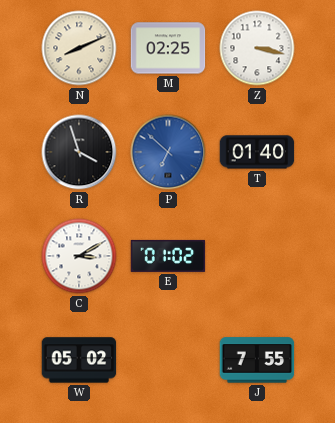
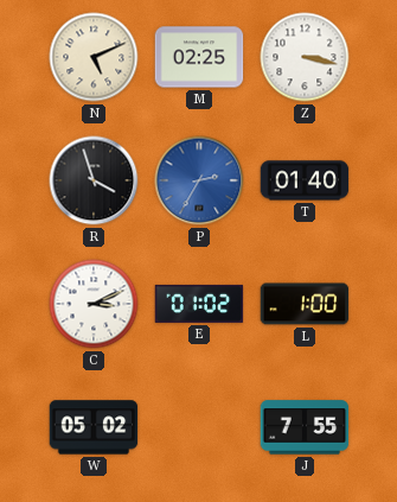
N: 8:11 -> 5:11 (94, 57)
P: 6:52 -> 2:35 (199, 180)
C: 3:10 -> 3:11 (94, 304)
L: none -> 1:00 (305, 304)
